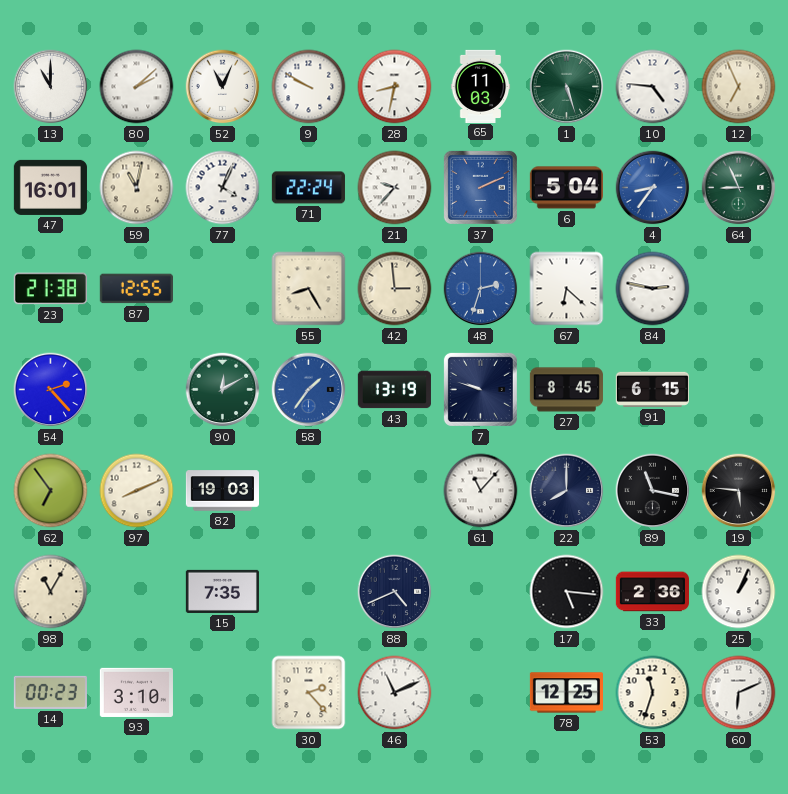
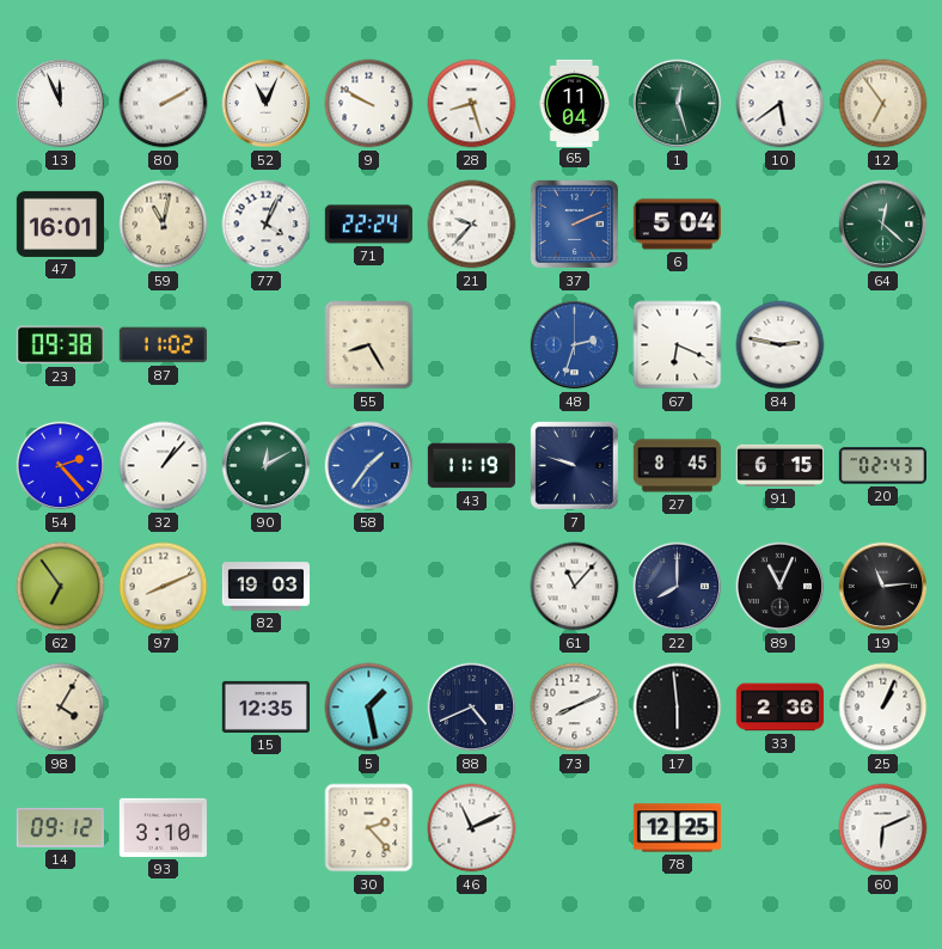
13: 11:00 -> 11:56 (61, 104)
80: 2:08 -> 2:10 (164, 104)
28: 8:32 -> 8:27 (472, 104)
65: 11:03 -> 11:04 (575, 103)
1: 5:27 -> 12:27 (678, 104)
10: 4:46 -> 5:39 (781, 104)
12: 6:56 -> 6:54 (883, 104)
4: 8:36 -> none (653, 188)
64: 8:56 -> 12:22 (883, 225)
23: 21:38 -> 09:38 (60, 345)
87: 12:55 -> 11:02 (163, 345)
42: 2:59 -> none (395, 289)
67: 6:22 -> 6:19 (678, 345)
32: none -> 1:07 (164, 466)
43: 13:19 -> 11:19 (471, 466)
20: none -> 02:43 (882, 466)
89: 11:17 -> 11:04 (781, 587)
19: 5:46 -> 11:14 (883, 587)
98: 11:05 -> 4:05 (61, 708)
15: 7:35 -> 12:35 (265, 706)
5: none -> 1:28 (369, 708)
73: none -> 8:11 (575, 708)
17: 5:16 -> 5:59 (678, 708)
14: 00:23 -> 09:12 (60, 827)
53: 11:33 -> none (653, 693)
